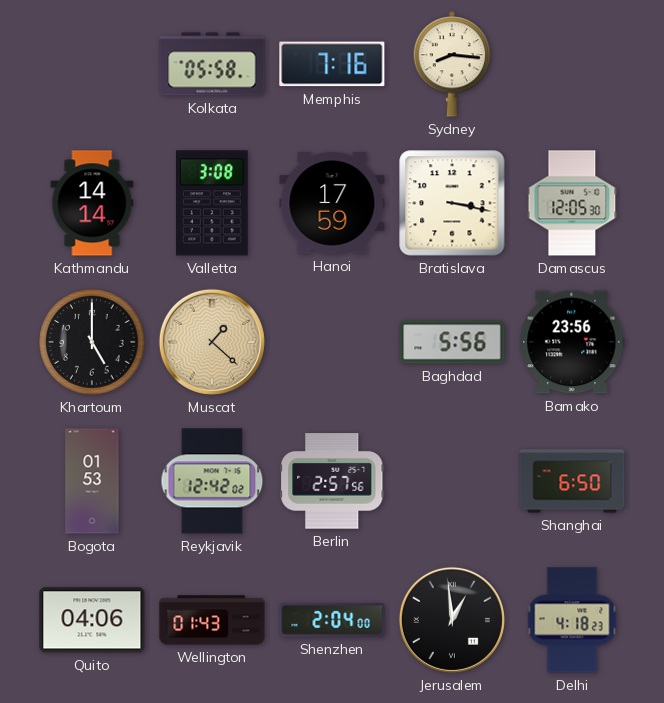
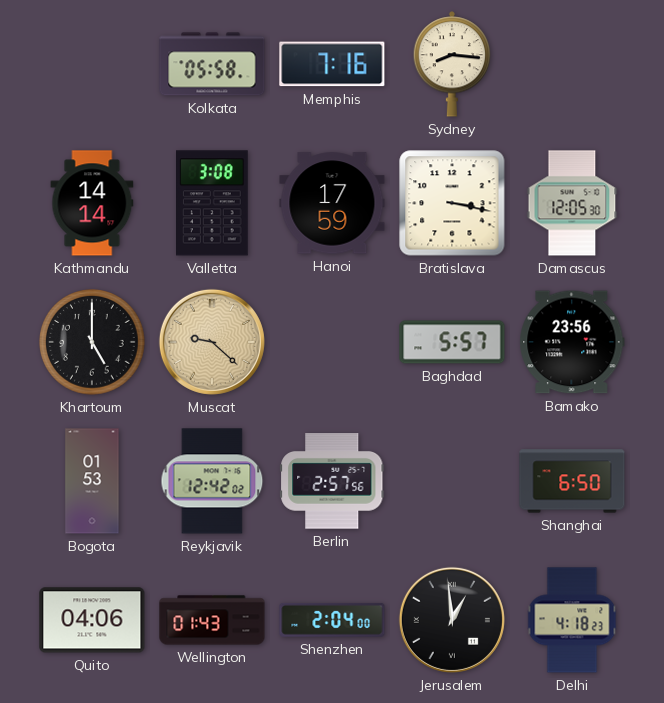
Muscat: 1:22 -> 9:22 (212, 342)
Baghdad: 5:56 -> 5:57 (452, 342)
